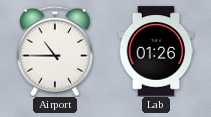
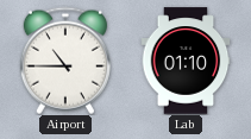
Lab: 01:26 -> 01:10 (186, 61)
